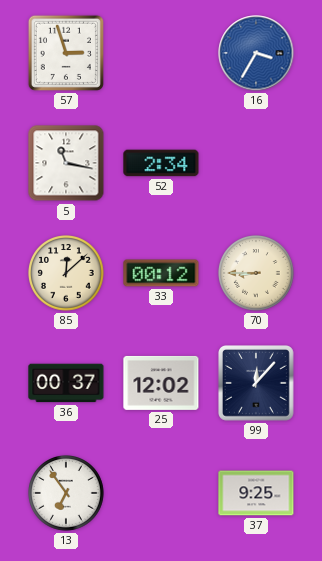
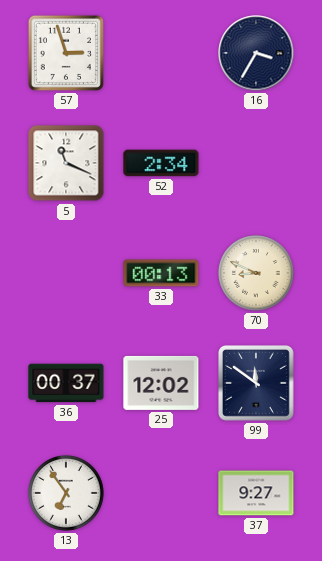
16 dial: blue -> navy (256, 53)
5: 11:17 -> 11:19 (66, 163)
85: 12:08 -> none (66, 273)
33: 00:12 -> 00:13 (161, 273)
70: 8:45 -> 8:49 (256, 273)
99: 12:07 -> 11:51 (257, 384)
37: 9:25 -> 9:27 (256, 493)
